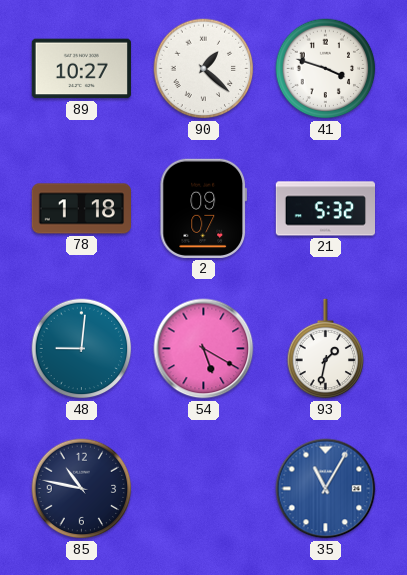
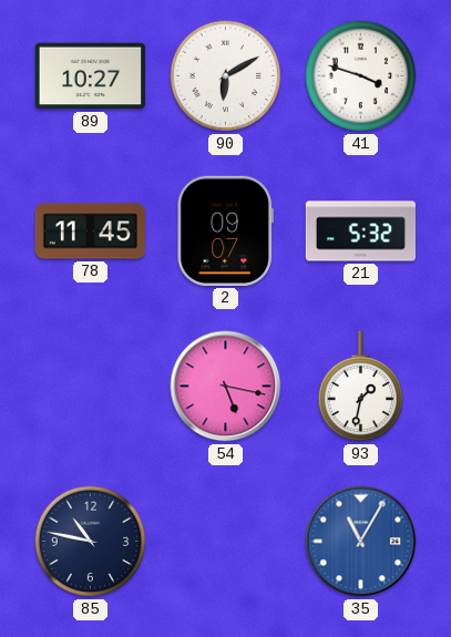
90: 1:22 -> 6:10 (226, 76)
78: 1:18 -> 11:45 (90, 232)
48: 9:01 -> none (82, 349)
54: 5:20 -> 5:17 (226, 387)
